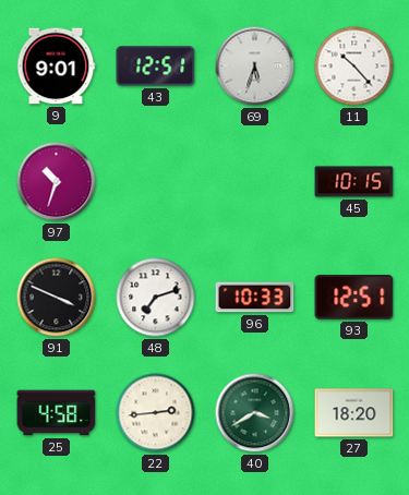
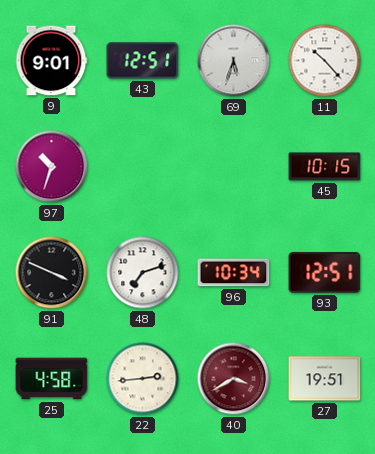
96: 10:33 -> 10:34 (234, 273)
40 dial: green -> burgundy (234, 379)
27: 18:20 -> 19:51 (325, 379)
